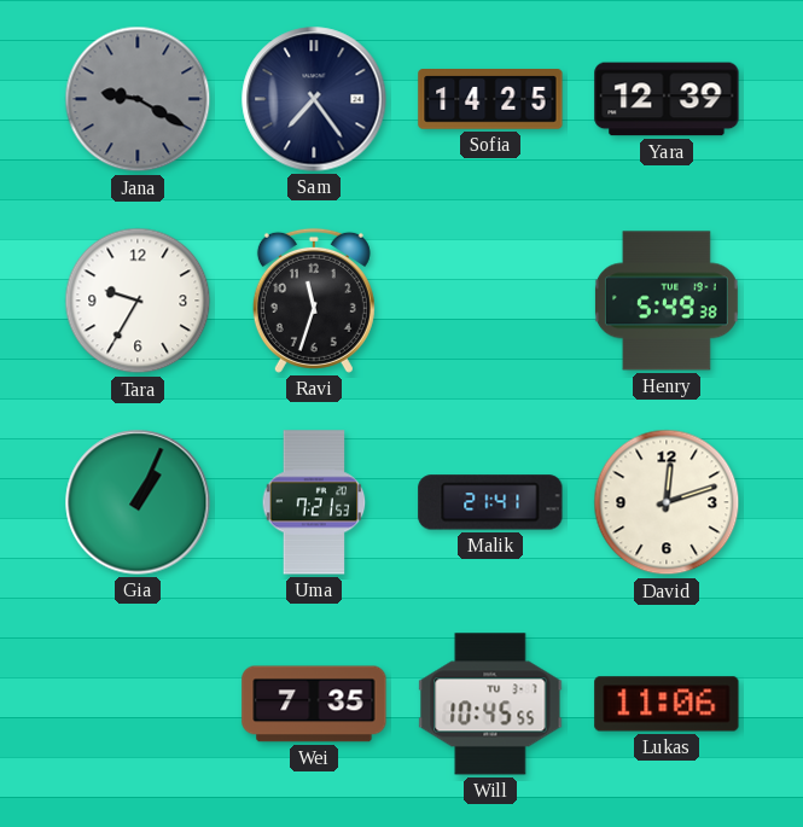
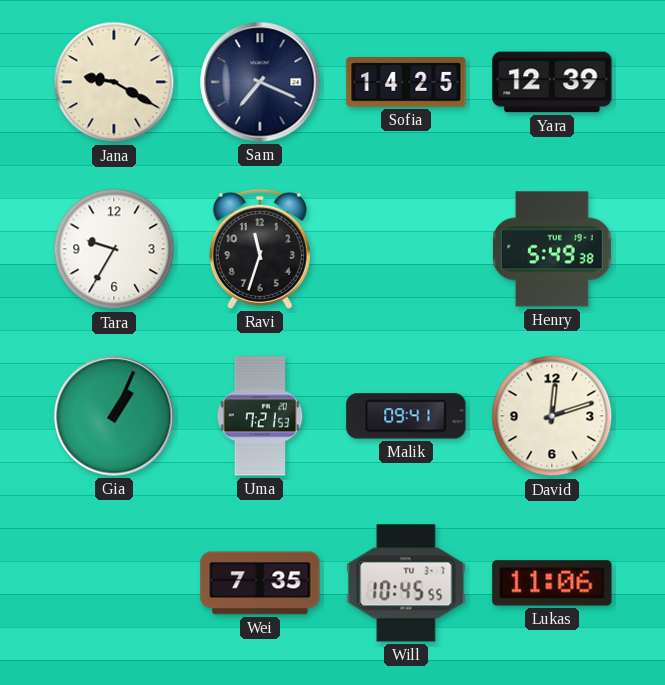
Jana dial: grey -> cream (114, 82)
Sam: 7:24 -> 7:19 (260, 82)
Malik: 21:41 -> 09:41 (406, 416)
